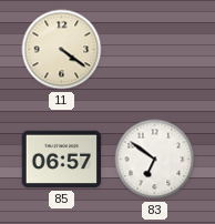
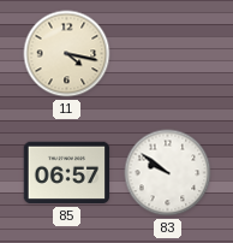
11: 4:21 -> 4:17 (67, 54)
83: 6:51 -> 9:51 (168, 173)
